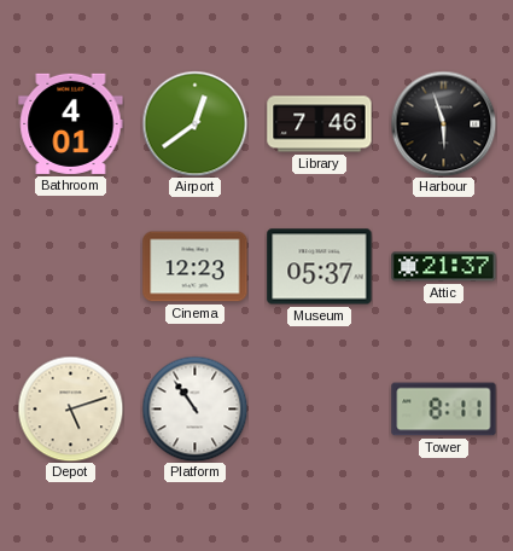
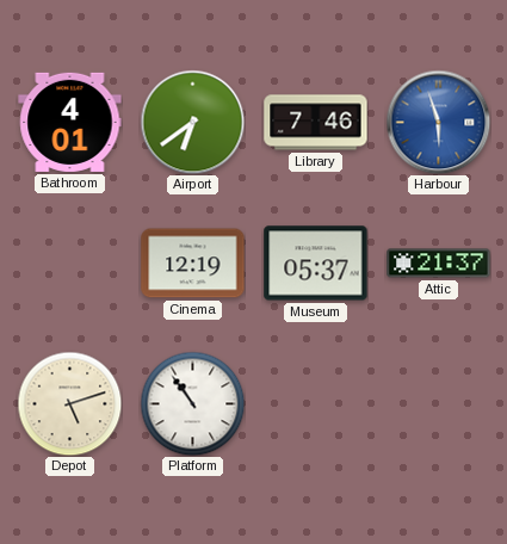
Airport: 12:39 -> 6:39 (192, 122)
Harbour dial: black -> blue (438, 122)
Cinema: 12:23 -> 12:19 (193, 264)
Tower: 8:11 -> none (444, 410)
